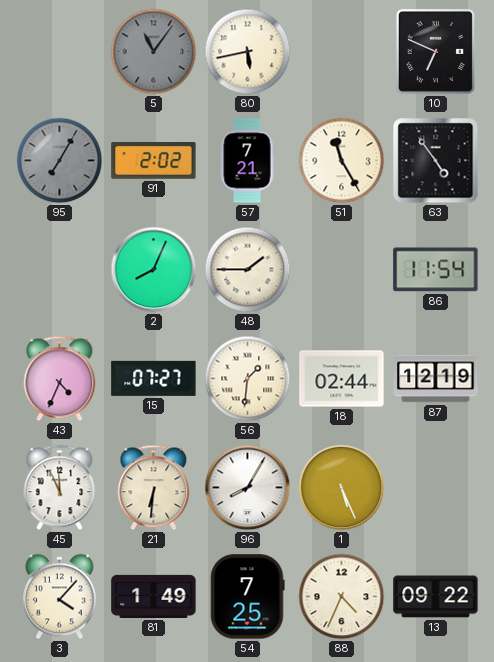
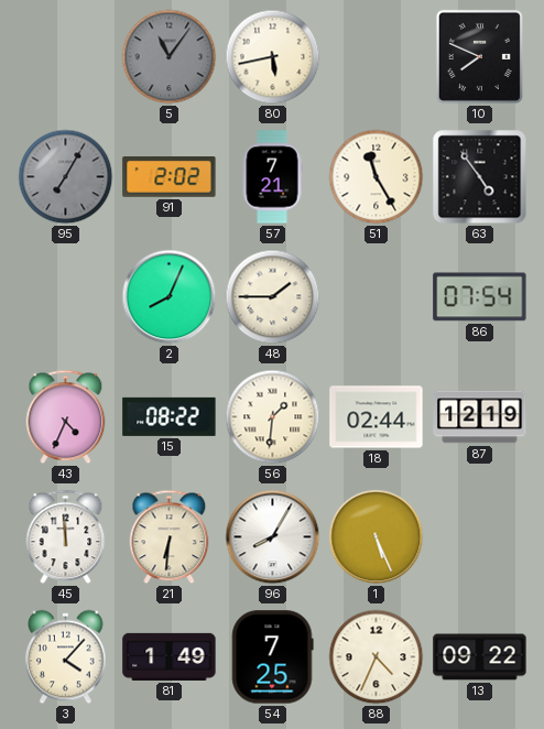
10: 6:49 -> 7:49 (479, 56)
86: 11:54 -> 07:54 (480, 297)
15: 07:27 -> 08:22 (170, 416)
45: 11:56 -> 11:59 (66, 537)
